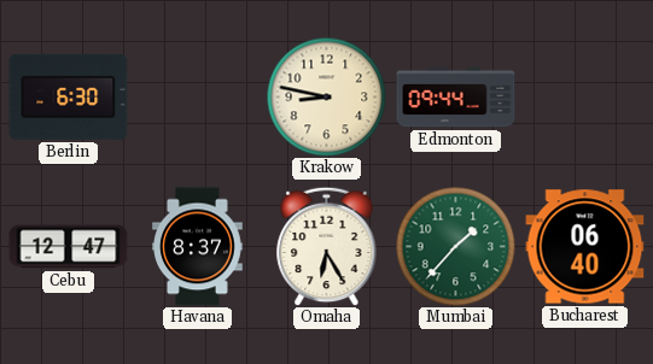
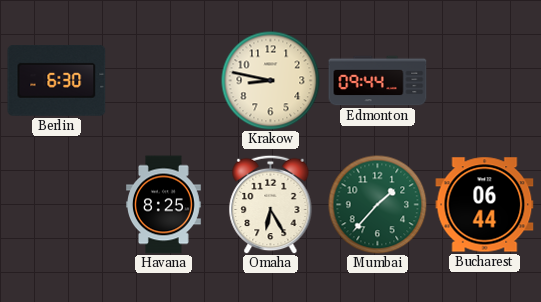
Cebu: 12:47 -> none (69, 247)
Havana: 8:37 -> 8:25 (164, 205)
Bucharest: 06:40 -> 06:44 (485, 205)
